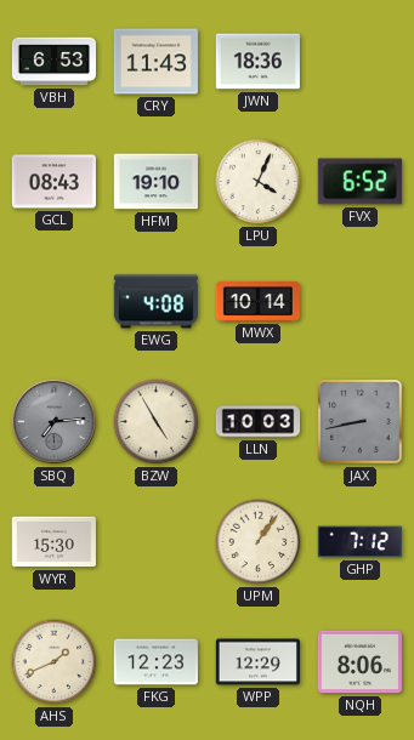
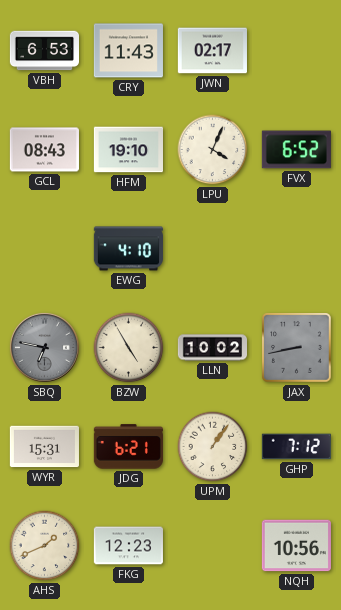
JWN: 18:36 -> 02:17 (212, 51)
EWG: 4:08 -> 4:10 (128, 249)
MWX: 10:14 -> none (257, 302)
SBQ: 7:14 -> 6:47 (44, 347)
LLN: 10:03 -> 10:02 (212, 348)
WYR: 15:30 -> 15:31 (44, 447)
JDG: none -> 6:21 (128, 447)
WPP: 12:29 -> none (257, 662)
NQH: 8:06 -> 10:56 (296, 546)
